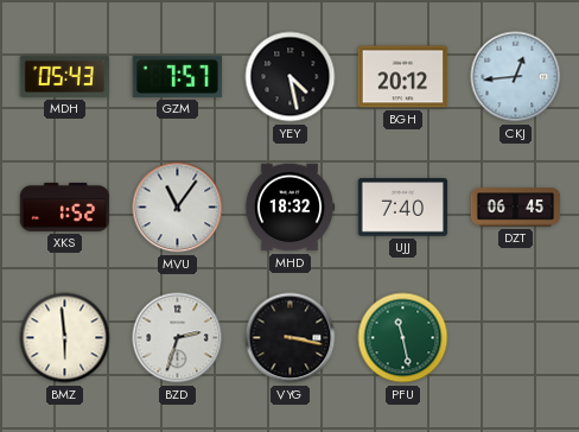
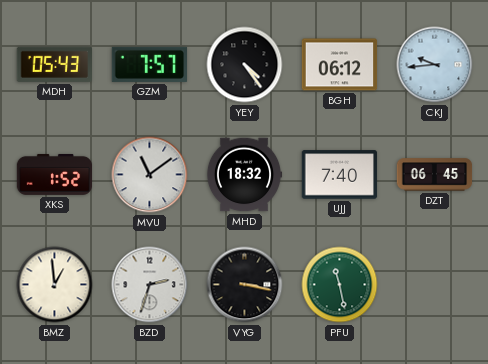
YEY: 4:28 -> 4:24 (245, 65)
BGH: 20:12 -> 06:12 (340, 65)
CKJ: 12:44 -> 9:44 (435, 65)
MVU: 11:06 -> 11:09 (150, 175)
BMZ: 5:59 -> 12:59 (55, 285)
